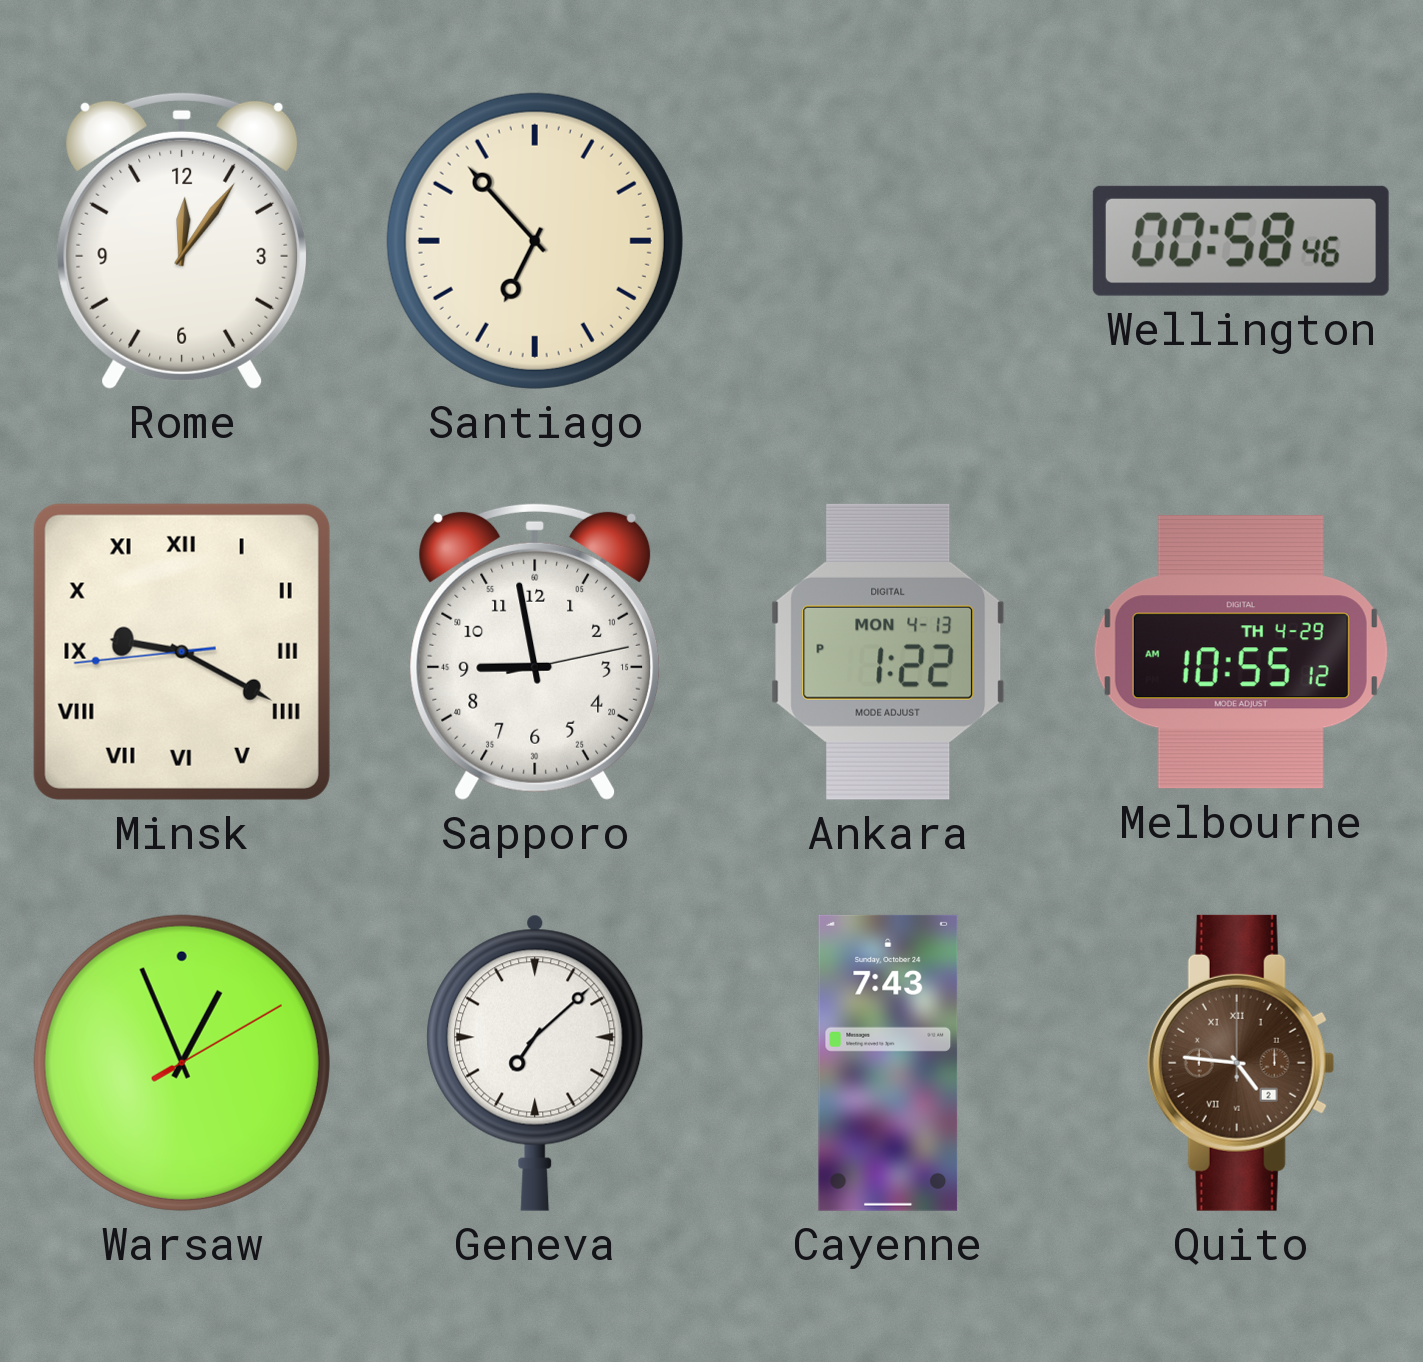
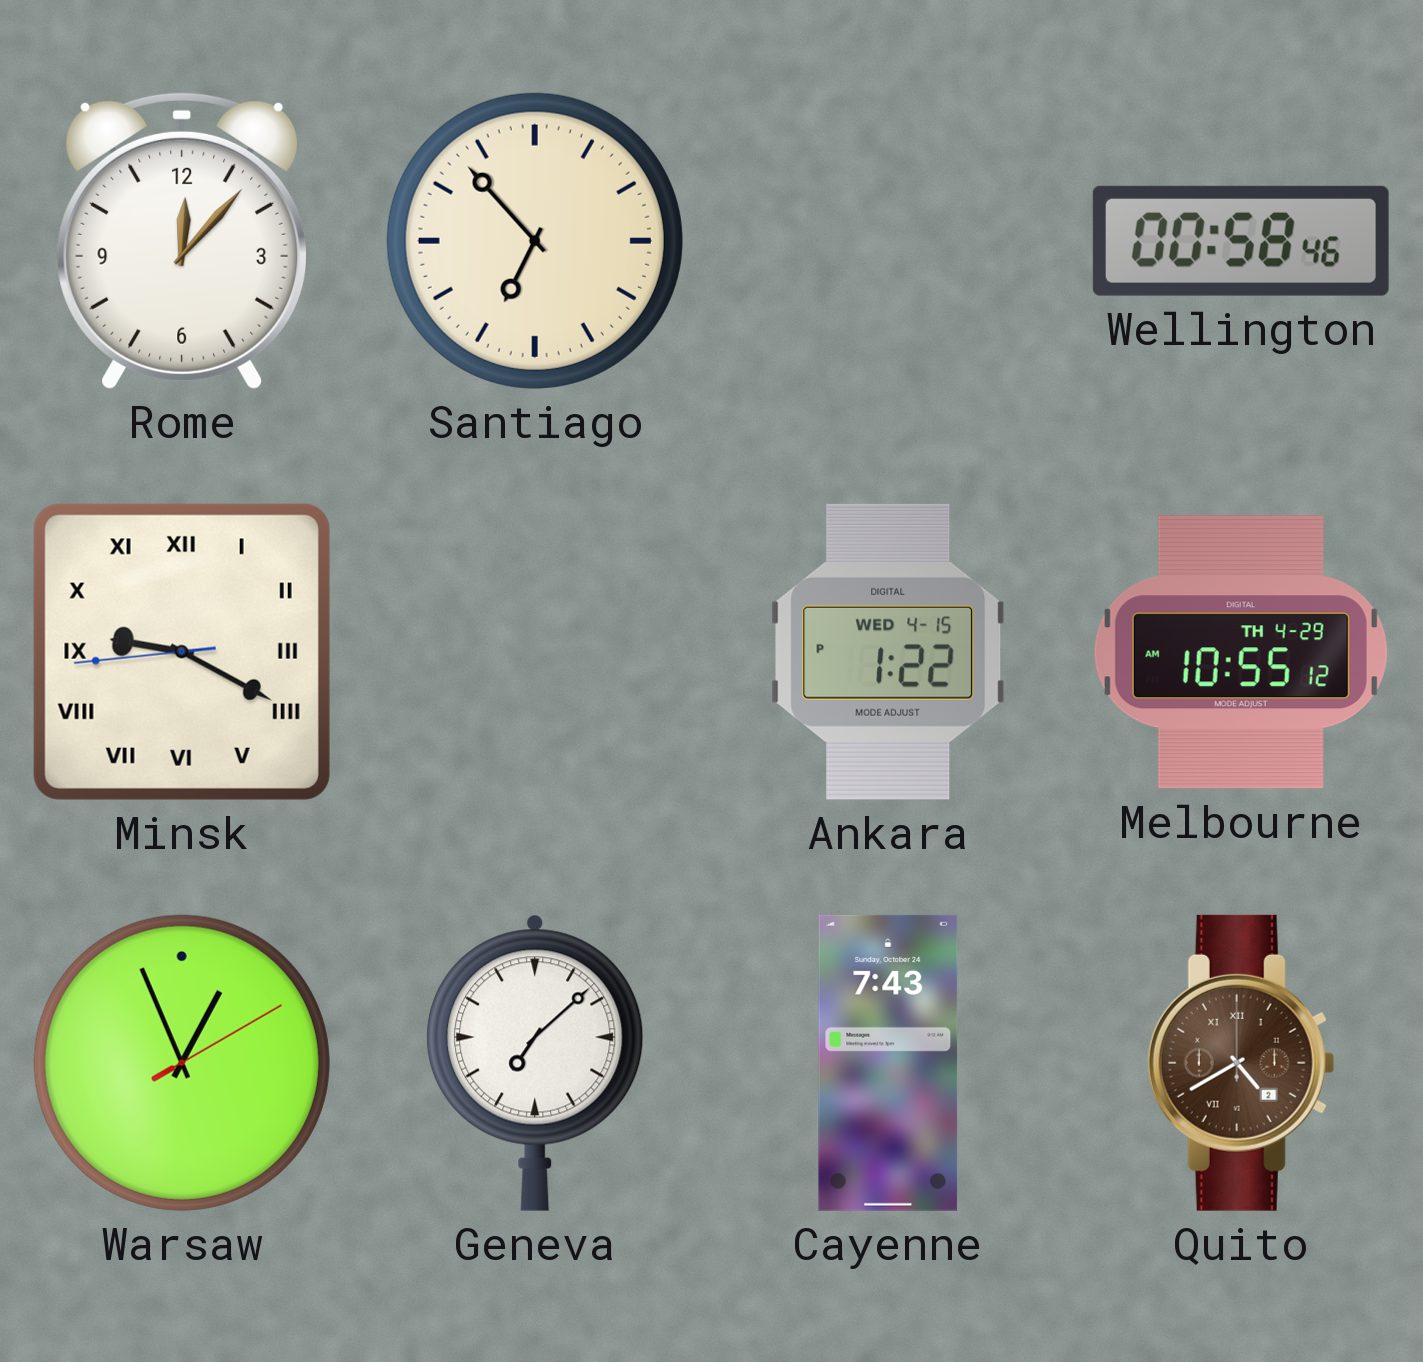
Rome: 12:06 -> 12:07 (182, 240)
Sapporo: 8:58 -> none (535, 651)
Ankara date: MON 4-13 -> WED 4-15 (888, 652)
Quito: 4:46 -> 4:40 (1241, 1063)
